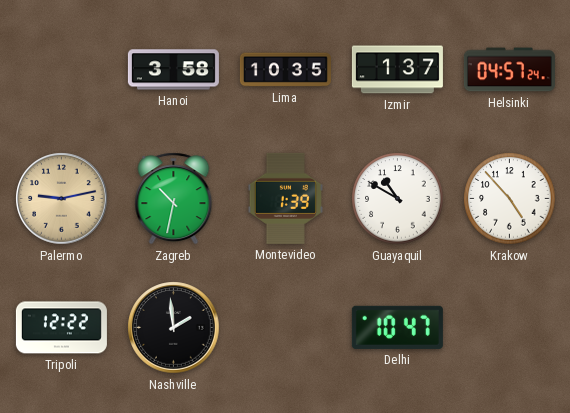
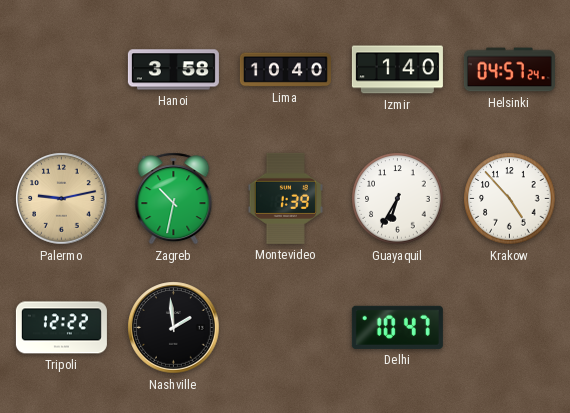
Lima: 10:35 -> 10:40 (285, 70)
Izmir: 1:37 -> 1:40 (397, 70)
Guayaquil: 10:50 -> 6:35 (398, 199)
